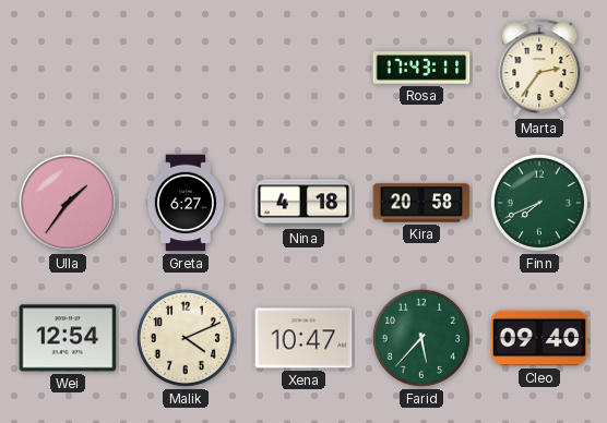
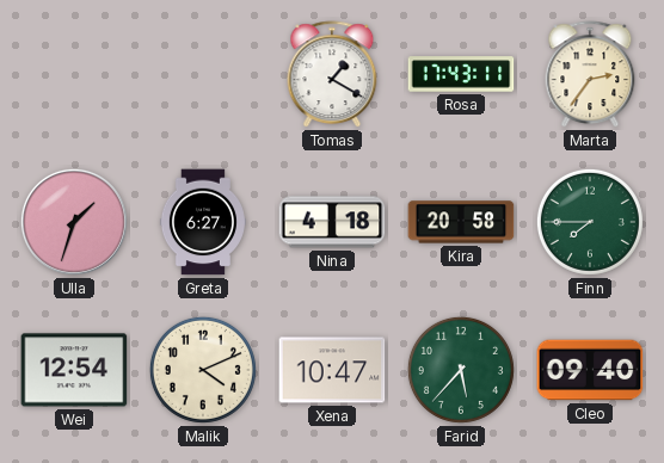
Tomas: none -> 1:20 (332, 75)
Ulla: 1:36 -> 1:33 (74, 222)
Finn: 7:41 -> 7:45 (590, 222)
